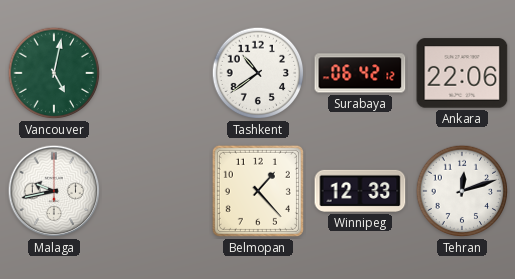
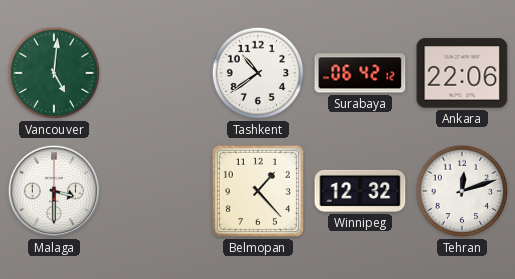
Vancouver: 5:02 -> 5:01 (54, 73)
Malaga: 9:43 -> 3:30 (54, 191)
Winnipeg: 12:33 -> 12:32 (360, 191)
